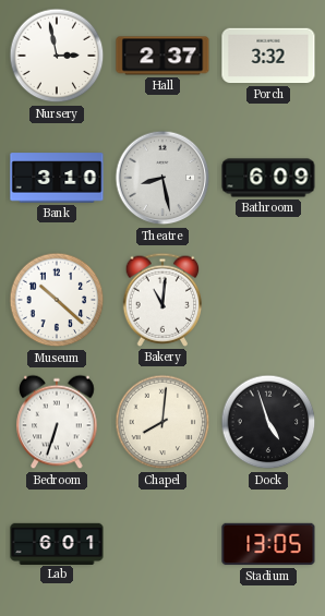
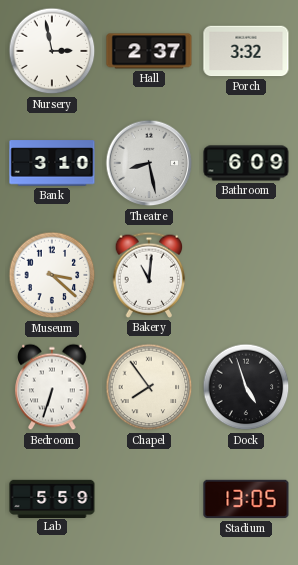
Museum: 10:22 -> 3:22 (52, 275)
Chapel: 8:01 -> 7:54 (149, 387)
Lab: 6:01 -> 5:59 (52, 498)
